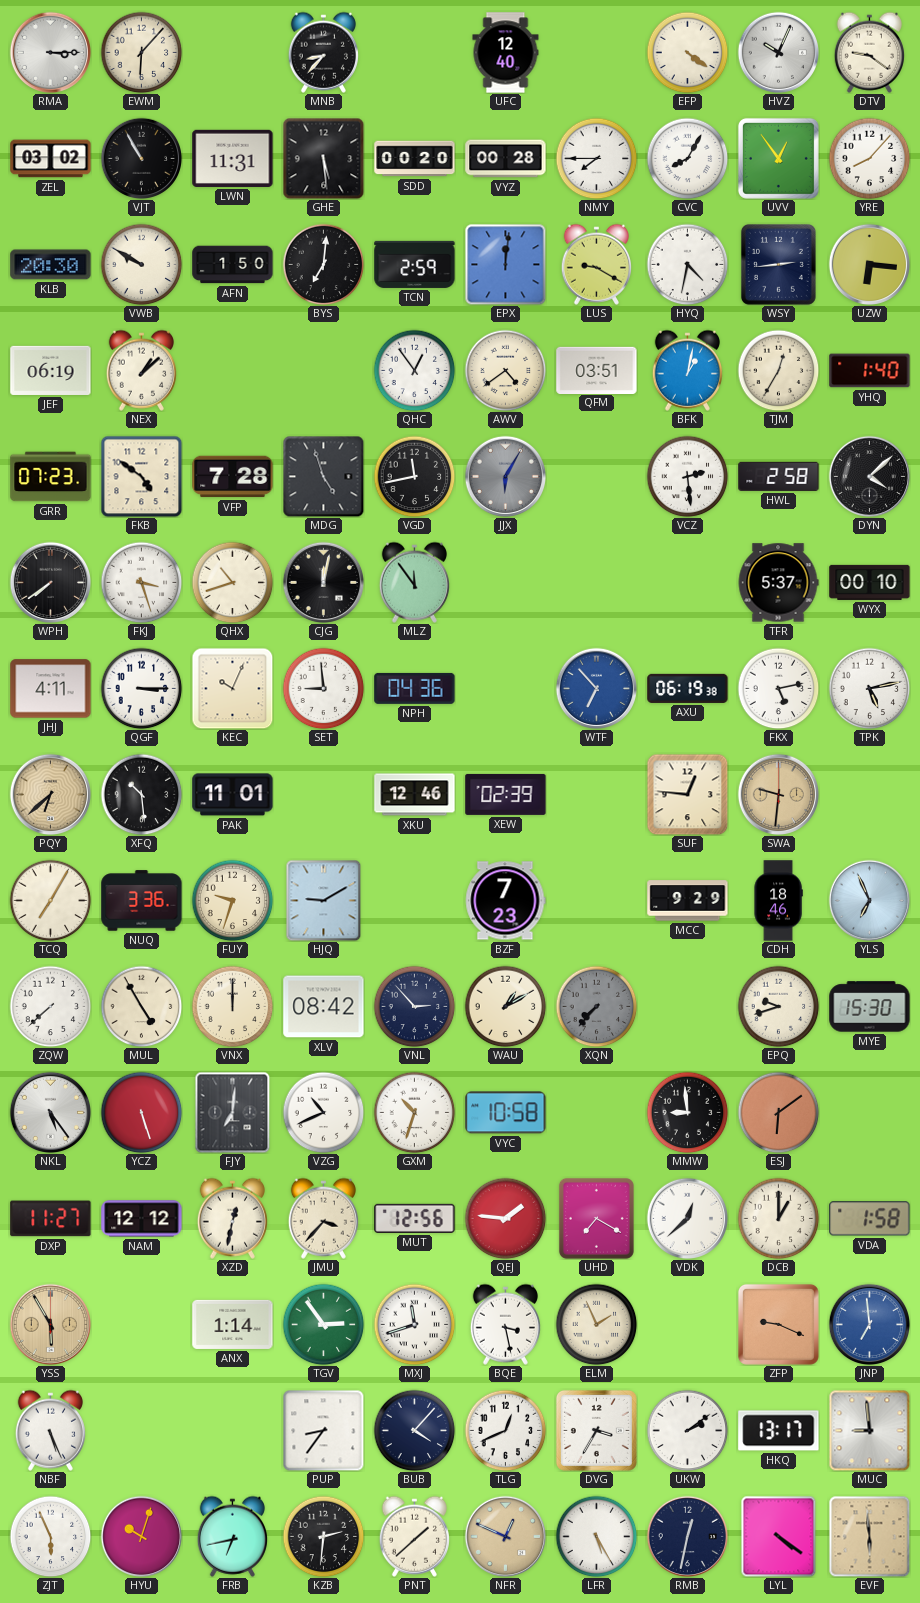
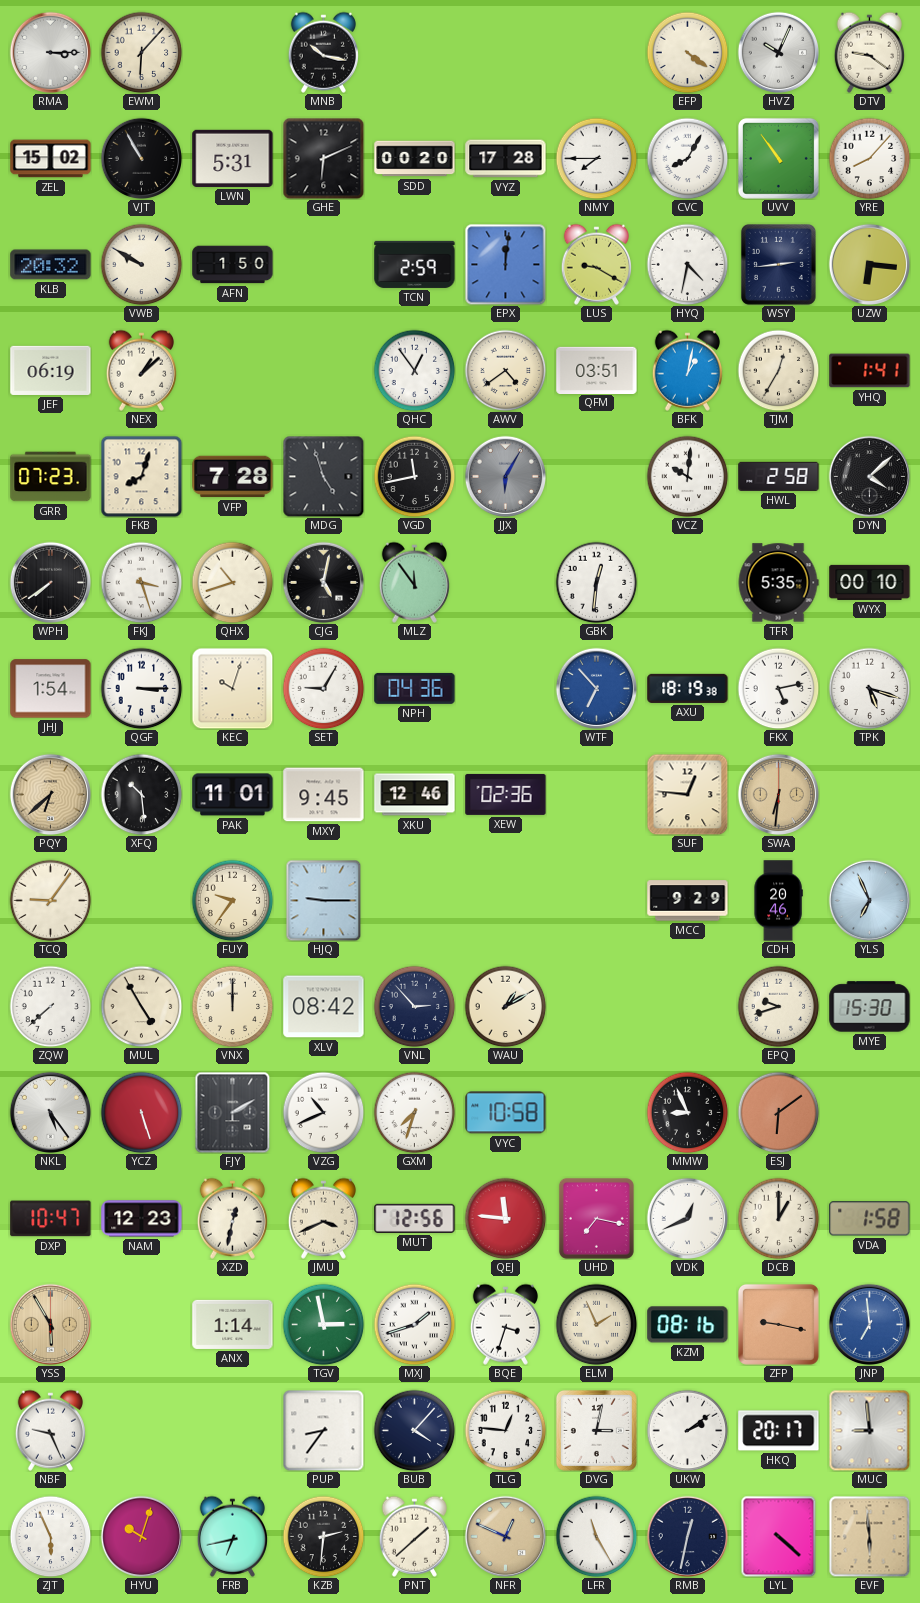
MNB: 8:37 -> 10:17 (323, 52)
UFC: 12:40 -> none (506, 53)
ZEL: 03:02 -> 15:02 (51, 159)
LWN: 11:31 -> 5:31 (233, 158)
GHE: 5:29 -> 6:11 (323, 158)
VYZ: 00:28 -> 17:28 (506, 159)
UVV: 12:54 -> 10:54 (778, 158)
KLB: 20:30 -> 20:32 (51, 265)
BYS: 7:01 -> none (323, 264)
YHQ: 1:40 -> 1:41 (870, 371)
FKB: 4:51 -> 8:03 (141, 476)
VCZ: 2:29 -> 10:01 (687, 476)
CJG: 12:02 -> 5:02 (323, 582)
GBK: none -> 12:31 (596, 582)
TFR: 5:37 -> 5:35 (778, 583)
JHJ: 4:11 -> 1:54 (51, 689)
KEC: 10:04 -> 10:03 (232, 688)
SET: 8:59 -> 9:05 (323, 688)
AXU: 06:19 -> 18:19 (688, 688)
TPK: 5:13 -> 5:18 (869, 688)
MXY: none -> 9:45 (324, 795)
XEW: 02:39 -> 02:36 (506, 794)
SWA: 9:31 -> 6:31 (778, 794)
TCQ: 7:05 -> 9:06 (50, 900)
NUQ: 3:36 -> none (142, 901)
FUY: 9:33 -> 9:36 (232, 900)
HJQ: 9:10 -> 9:15 (324, 900)
BZF: 7:23 -> none (505, 901)
CDH: 18:46 -> 20:46 (778, 901)
XQN: 7:37 -> none (596, 1006)
FJY: 7:01 -> 2:10 (233, 1112)
GXM: 10:33 -> 7:33 (414, 1112)
MMW: 8:59 -> 8:56 (687, 1112)
DXP: 11:27 -> 10:47 (51, 1219)
NAM: 12:12 -> 12:23 (142, 1219)
JMU: 3:37 -> 3:41 (323, 1218)
QEJ: 1:46 -> 11:46 (505, 1218)
UHD: 7:20 -> 7:17 (596, 1218)
VDK: 12:38 -> 12:41 (687, 1218)
TGV: 2:54 -> 2:58 (323, 1324)
MXJ: 11:42 -> 1:42 (414, 1324)
BQE: 3:28 -> 3:33 (505, 1324)
KZM: none -> 08:16 (688, 1325)
ZFP: 9:19 -> 9:17 (778, 1324)
NBF: 5:26 -> 9:26 (50, 1430)
TLG: 12:41 -> 12:46 (505, 1430)
DVG: 3:35 -> 3:02 (596, 1430)
HKQ: 13:17 -> 20:17 (779, 1431)
LFR: 5:25 -> 11:25 (596, 1536)
LYL: 4:21 -> 4:22 (779, 1536)
